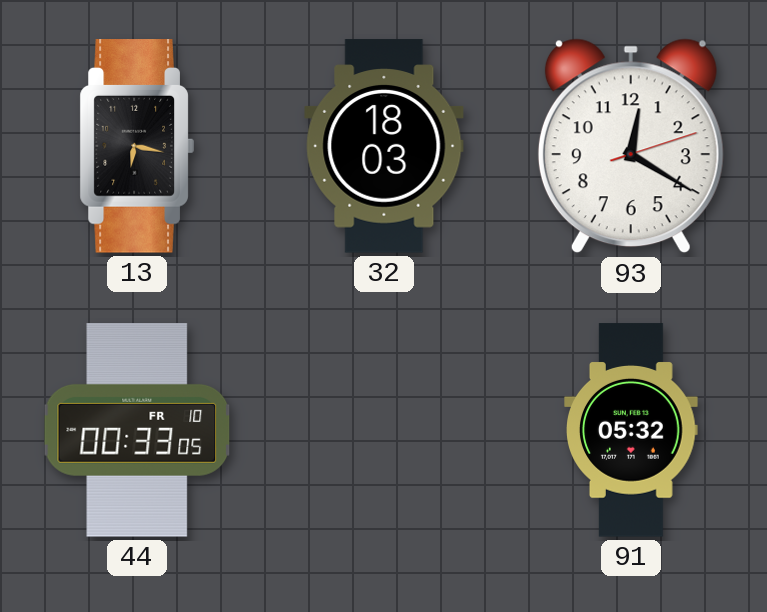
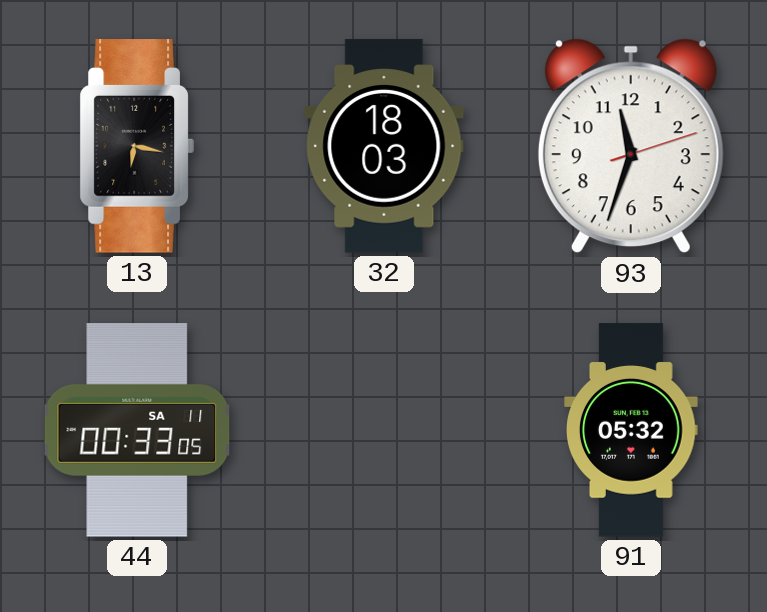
93: 12:20 -> 11:33 (631, 146)
44 date: FR 10 -> SA 11 (137, 430)
